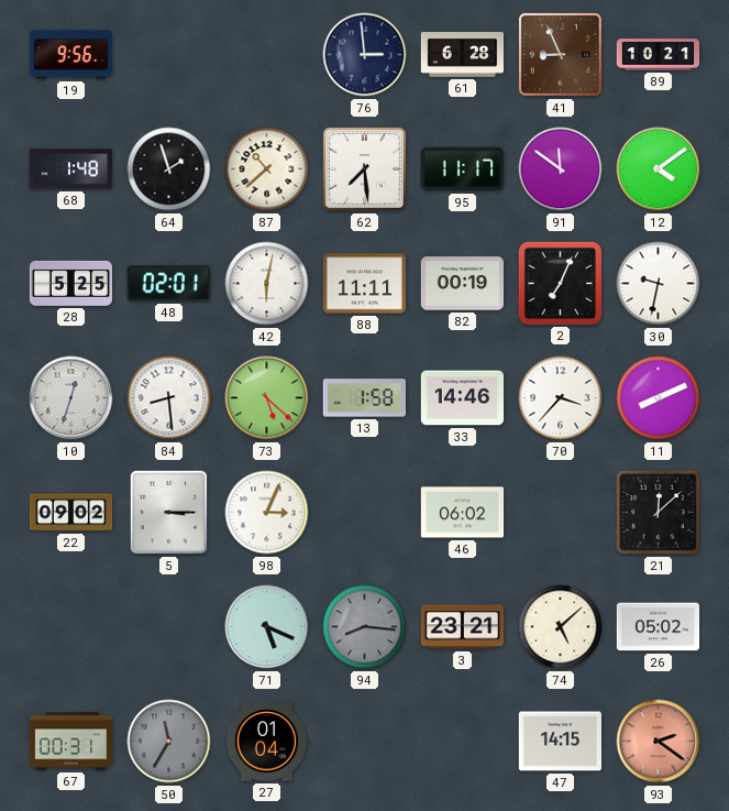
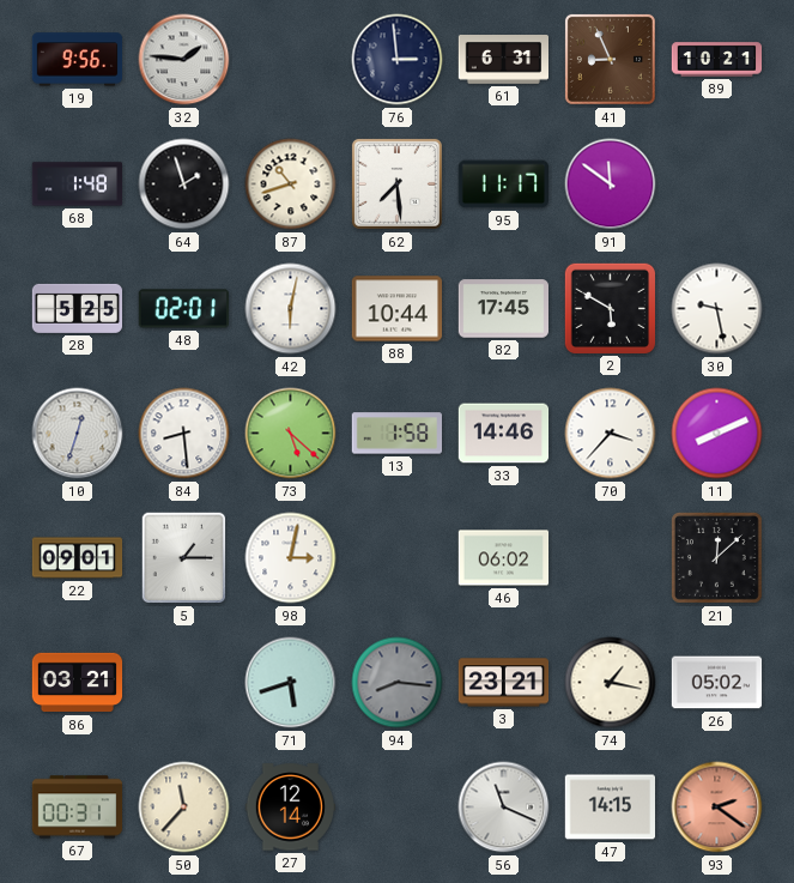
32: none -> 1:46 (184, 60)
61: 6:28 -> 6:31 (504, 60)
87: 10:38 -> 10:42 (291, 185)
12: 4:09 -> none (659, 169)
88: 11:11 -> 10:44 (398, 309)
82: 00:19 -> 17:45 (503, 309)
2: 7:04 -> 5:50 (610, 308)
30: 9:32 -> 9:28 (717, 309)
22: 09:02 -> 09:01 (78, 558)
5: 3:15 -> 1:15 (184, 558)
98: 3:04 -> 3:02 (291, 558)
86: none -> 03:21 (78, 683)
71: 5:19 -> 5:42 (291, 683)
74: 5:08 -> 1:17 (611, 683)
50: 11:35 -> 11:37 (184, 808)
50 dial: grey -> cream (184, 808)
27: 01:04 -> 12:14 (291, 808)
56: none -> 11:19 (504, 808)
